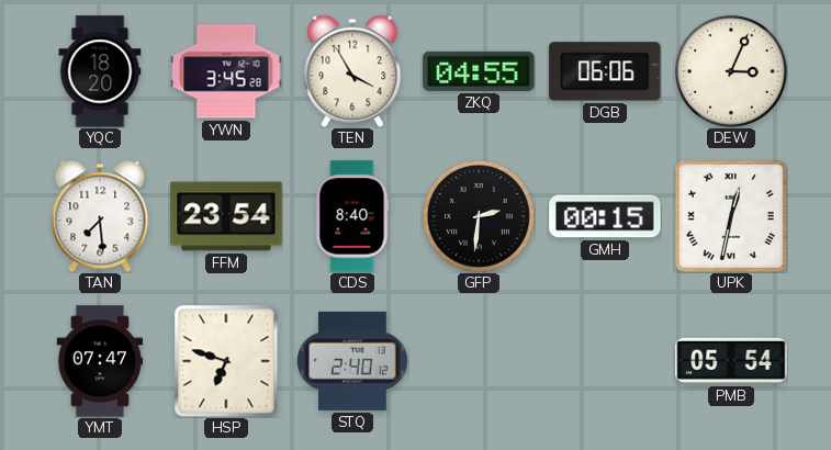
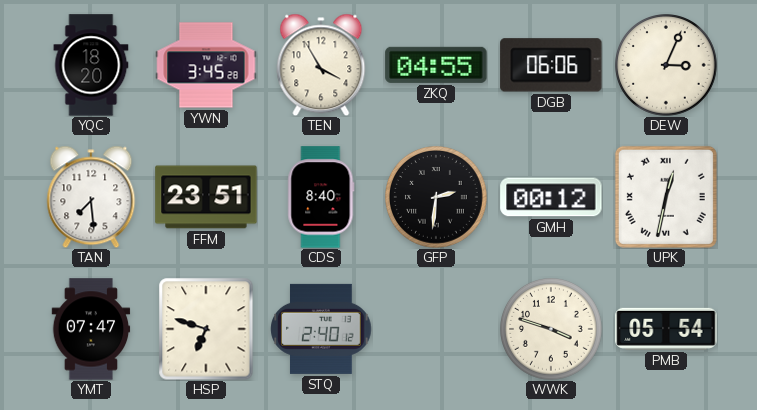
FFM: 23:54 -> 23:51 (206, 197)
GMH: 00:15 -> 00:12 (551, 197)
WWK: none -> 3:48 (552, 330)
